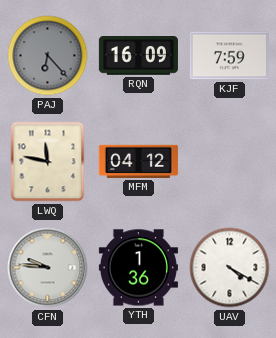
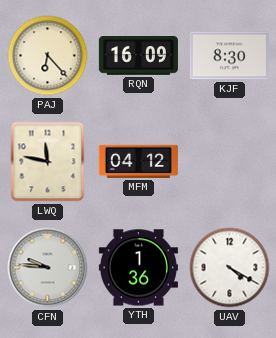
PAJ dial: grey -> cream (48, 56)
KJF: 7:59 -> 8:30 (229, 56)
